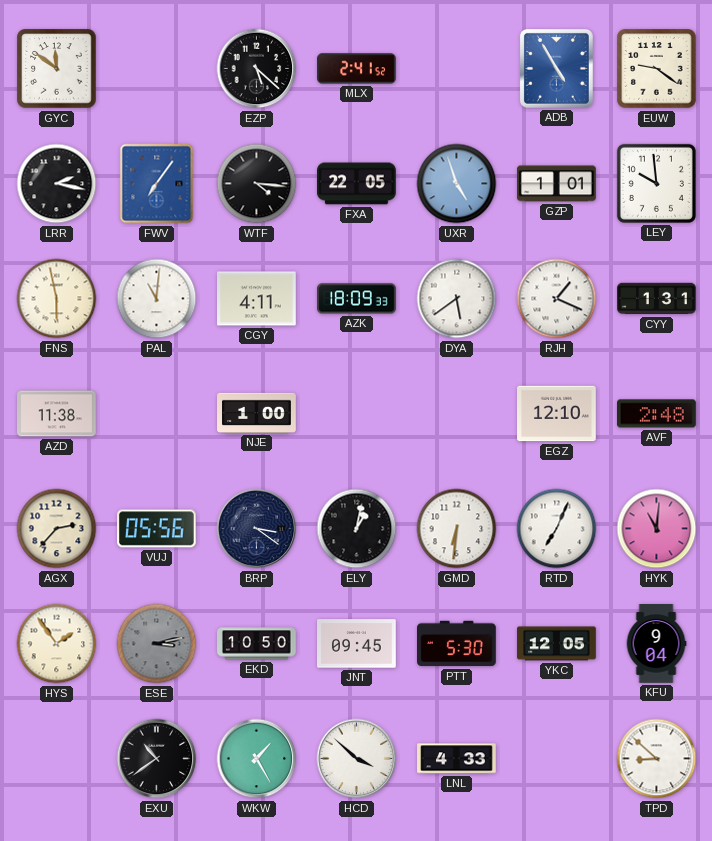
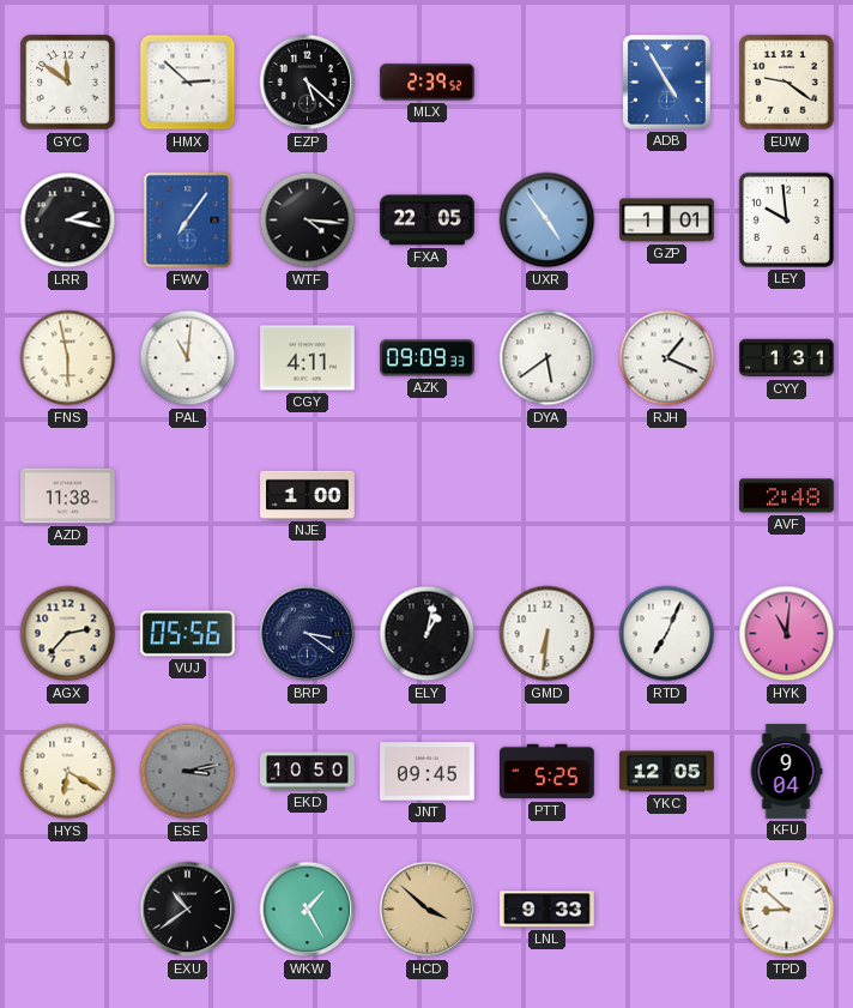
HMX: none -> 2:52 (188, 83)
MLX: 2:41 -> 2:39 (428, 83)
UXR: 4:57 -> 4:54 (548, 221)
AZK: 18:09 -> 09:09 (428, 358)
EGZ: 12:10 -> none (557, 414)
HYS: 1:54 -> 6:20 (68, 772)
PTT: 5:30 -> 5:25 (548, 772)
HCD dial: white -> champagne (428, 910)
LNL: 4:33 -> 9:33 (548, 910)
